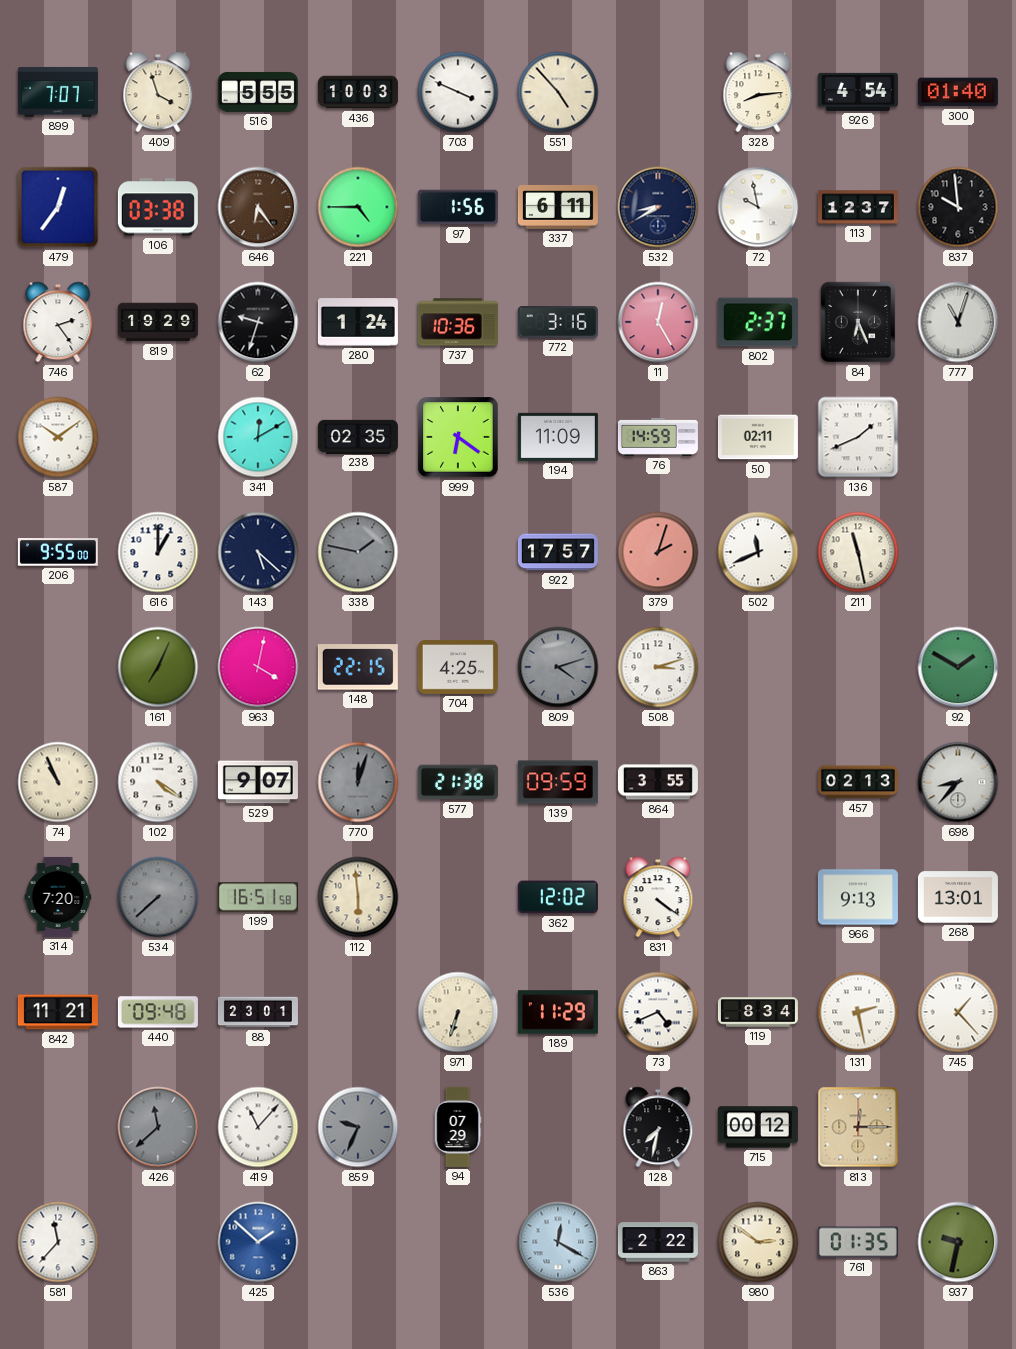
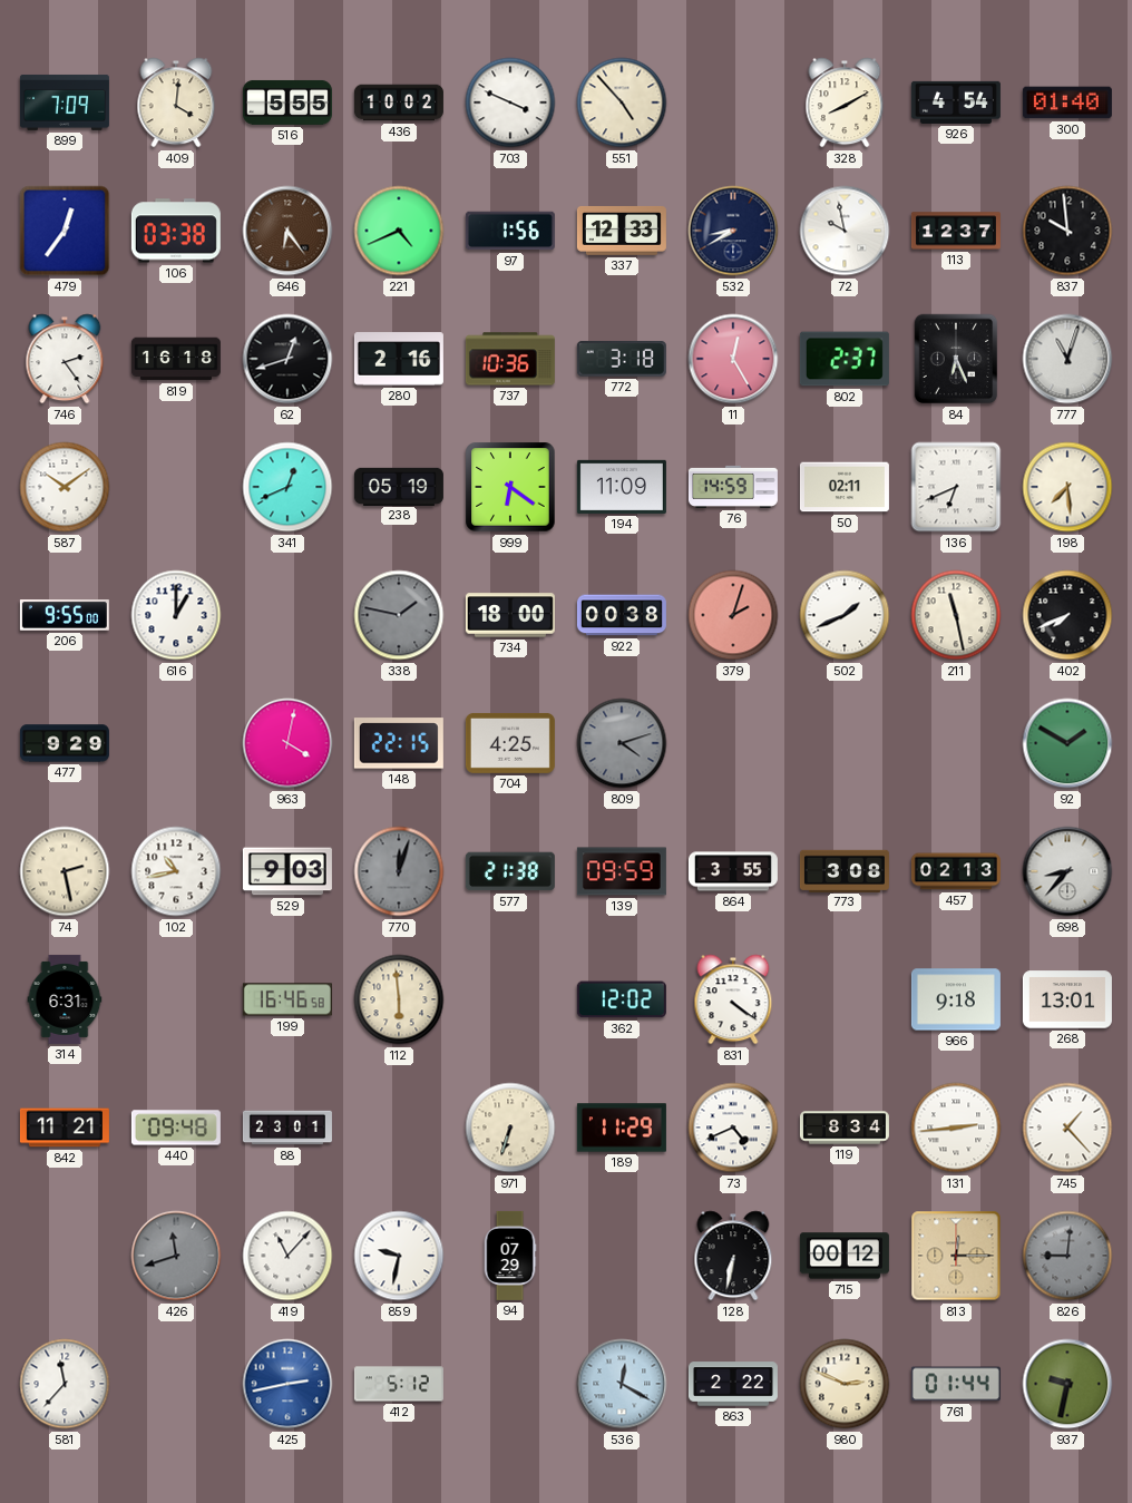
899: 7:07 -> 7:09 (65, 103)
409: 3:57 -> 4:01 (176, 103)
436: 10:03 -> 10:02 (399, 103)
328: 8:14 -> 8:10 (845, 103)
221: 4:45 -> 4:41 (399, 231)
337: 6:11 -> 12:33 (622, 231)
819: 19:29 -> 16:18 (176, 359)
62: 9:33 -> 12:42 (287, 359)
280: 1:24 -> 2:16 (399, 359)
772: 3:16 -> 3:18 (622, 360)
341: 12:10 -> 12:41 (287, 487)
238: 02:35 -> 05:19 (399, 486)
136: 1:41 -> 6:41 (956, 487)
198: none -> 7:29 (1067, 487)
143: 5:22 -> none (258, 552)
734: none -> 18:00 (510, 615)
922: 17:57 -> 00:38 (622, 615)
502: 11:41 -> 1:41 (845, 615)
402: none -> 7:41 (1067, 615)
477: none -> 9:29 (65, 743)
161: 7:04 -> none (158, 667)
508: 3:12 -> none (658, 667)
74: 10:56 -> 2:28 (65, 871)
102: 4:21 -> 10:43 (176, 871)
529: 9:07 -> 9:03 (287, 871)
773: none -> 3:08 (845, 870)
314: 7:20 -> 6:31 (65, 999)
534: 7:38 -> none (158, 897)
199: 16:51 -> 16:46 (287, 999)
966: 9:13 -> 9:18 (956, 999)
131: 2:28 -> 2:44 (956, 1128)
426: 11:38 -> 11:42 (176, 1256)
859: 9:34 -> 9:32 (399, 1256)
859 dial: grey -> white (399, 1256)
128: 7:32 -> 6:32 (733, 1256)
826: none -> 9:01 (1067, 1256)
425: 1:52 -> 2:43 (287, 1384)
412: none -> 5:12 (399, 1384)
980: 2:51 -> 2:49 (845, 1384)
761: 01:35 -> 01:44 (956, 1384)
